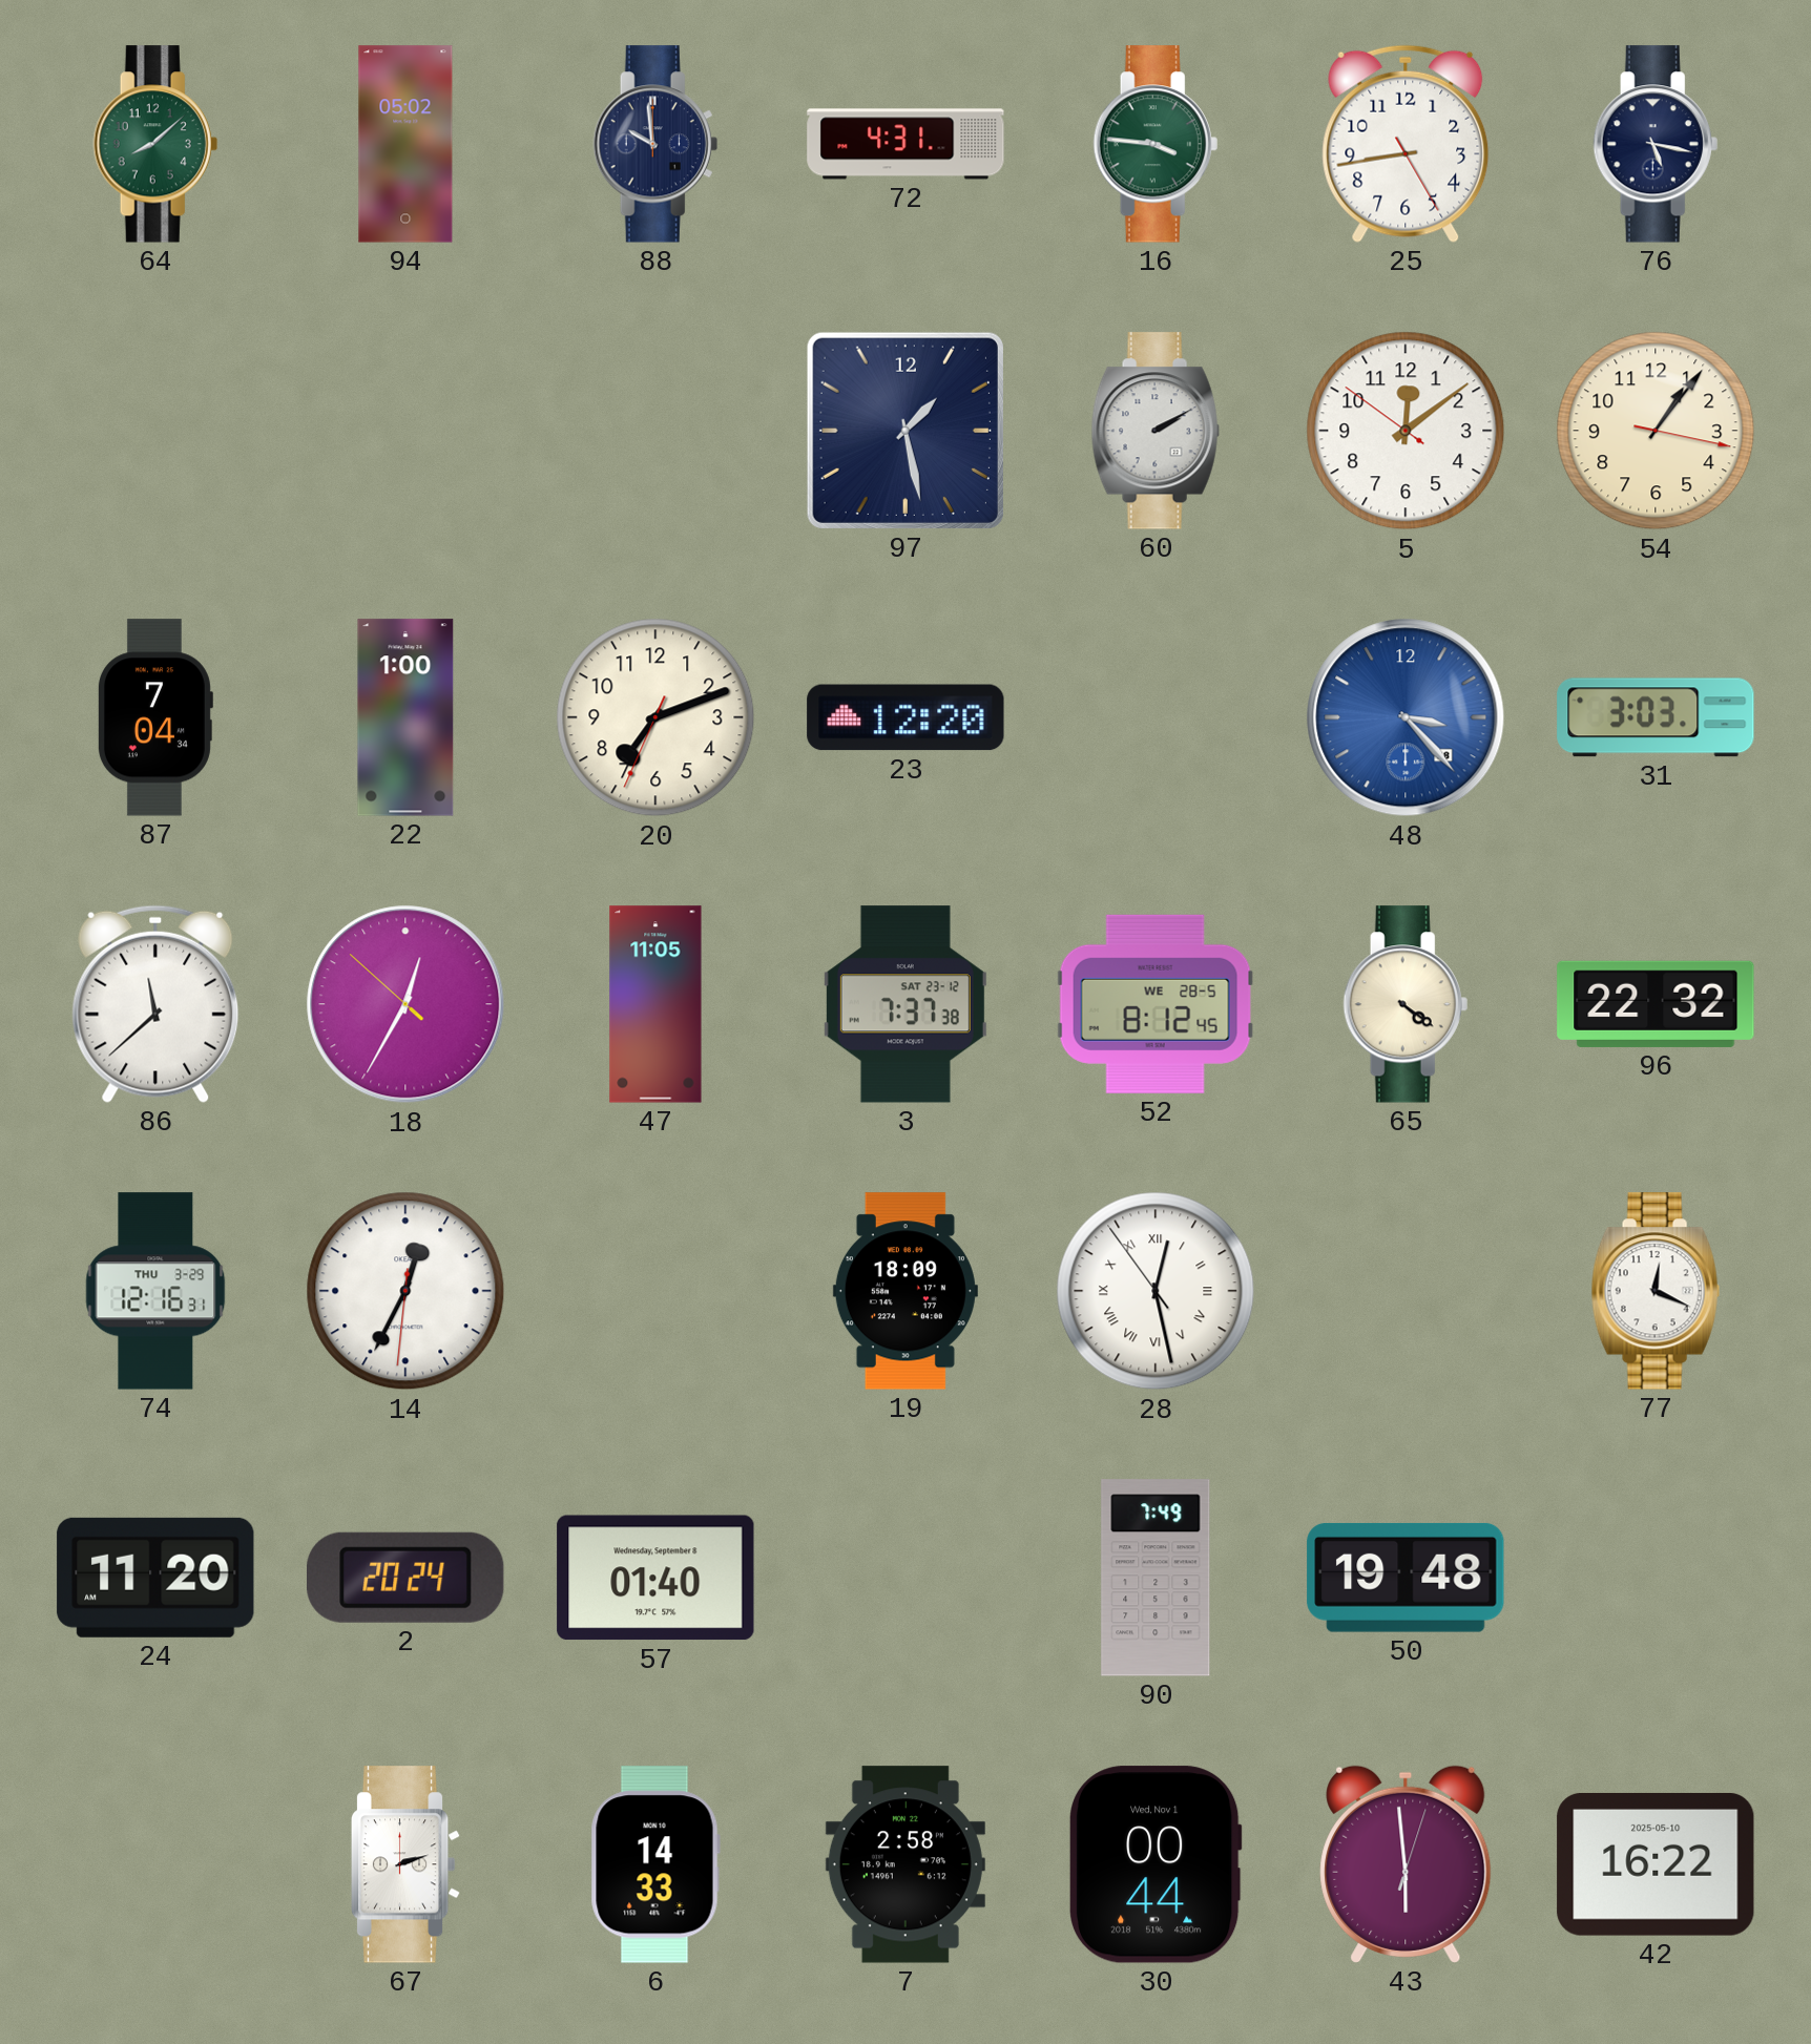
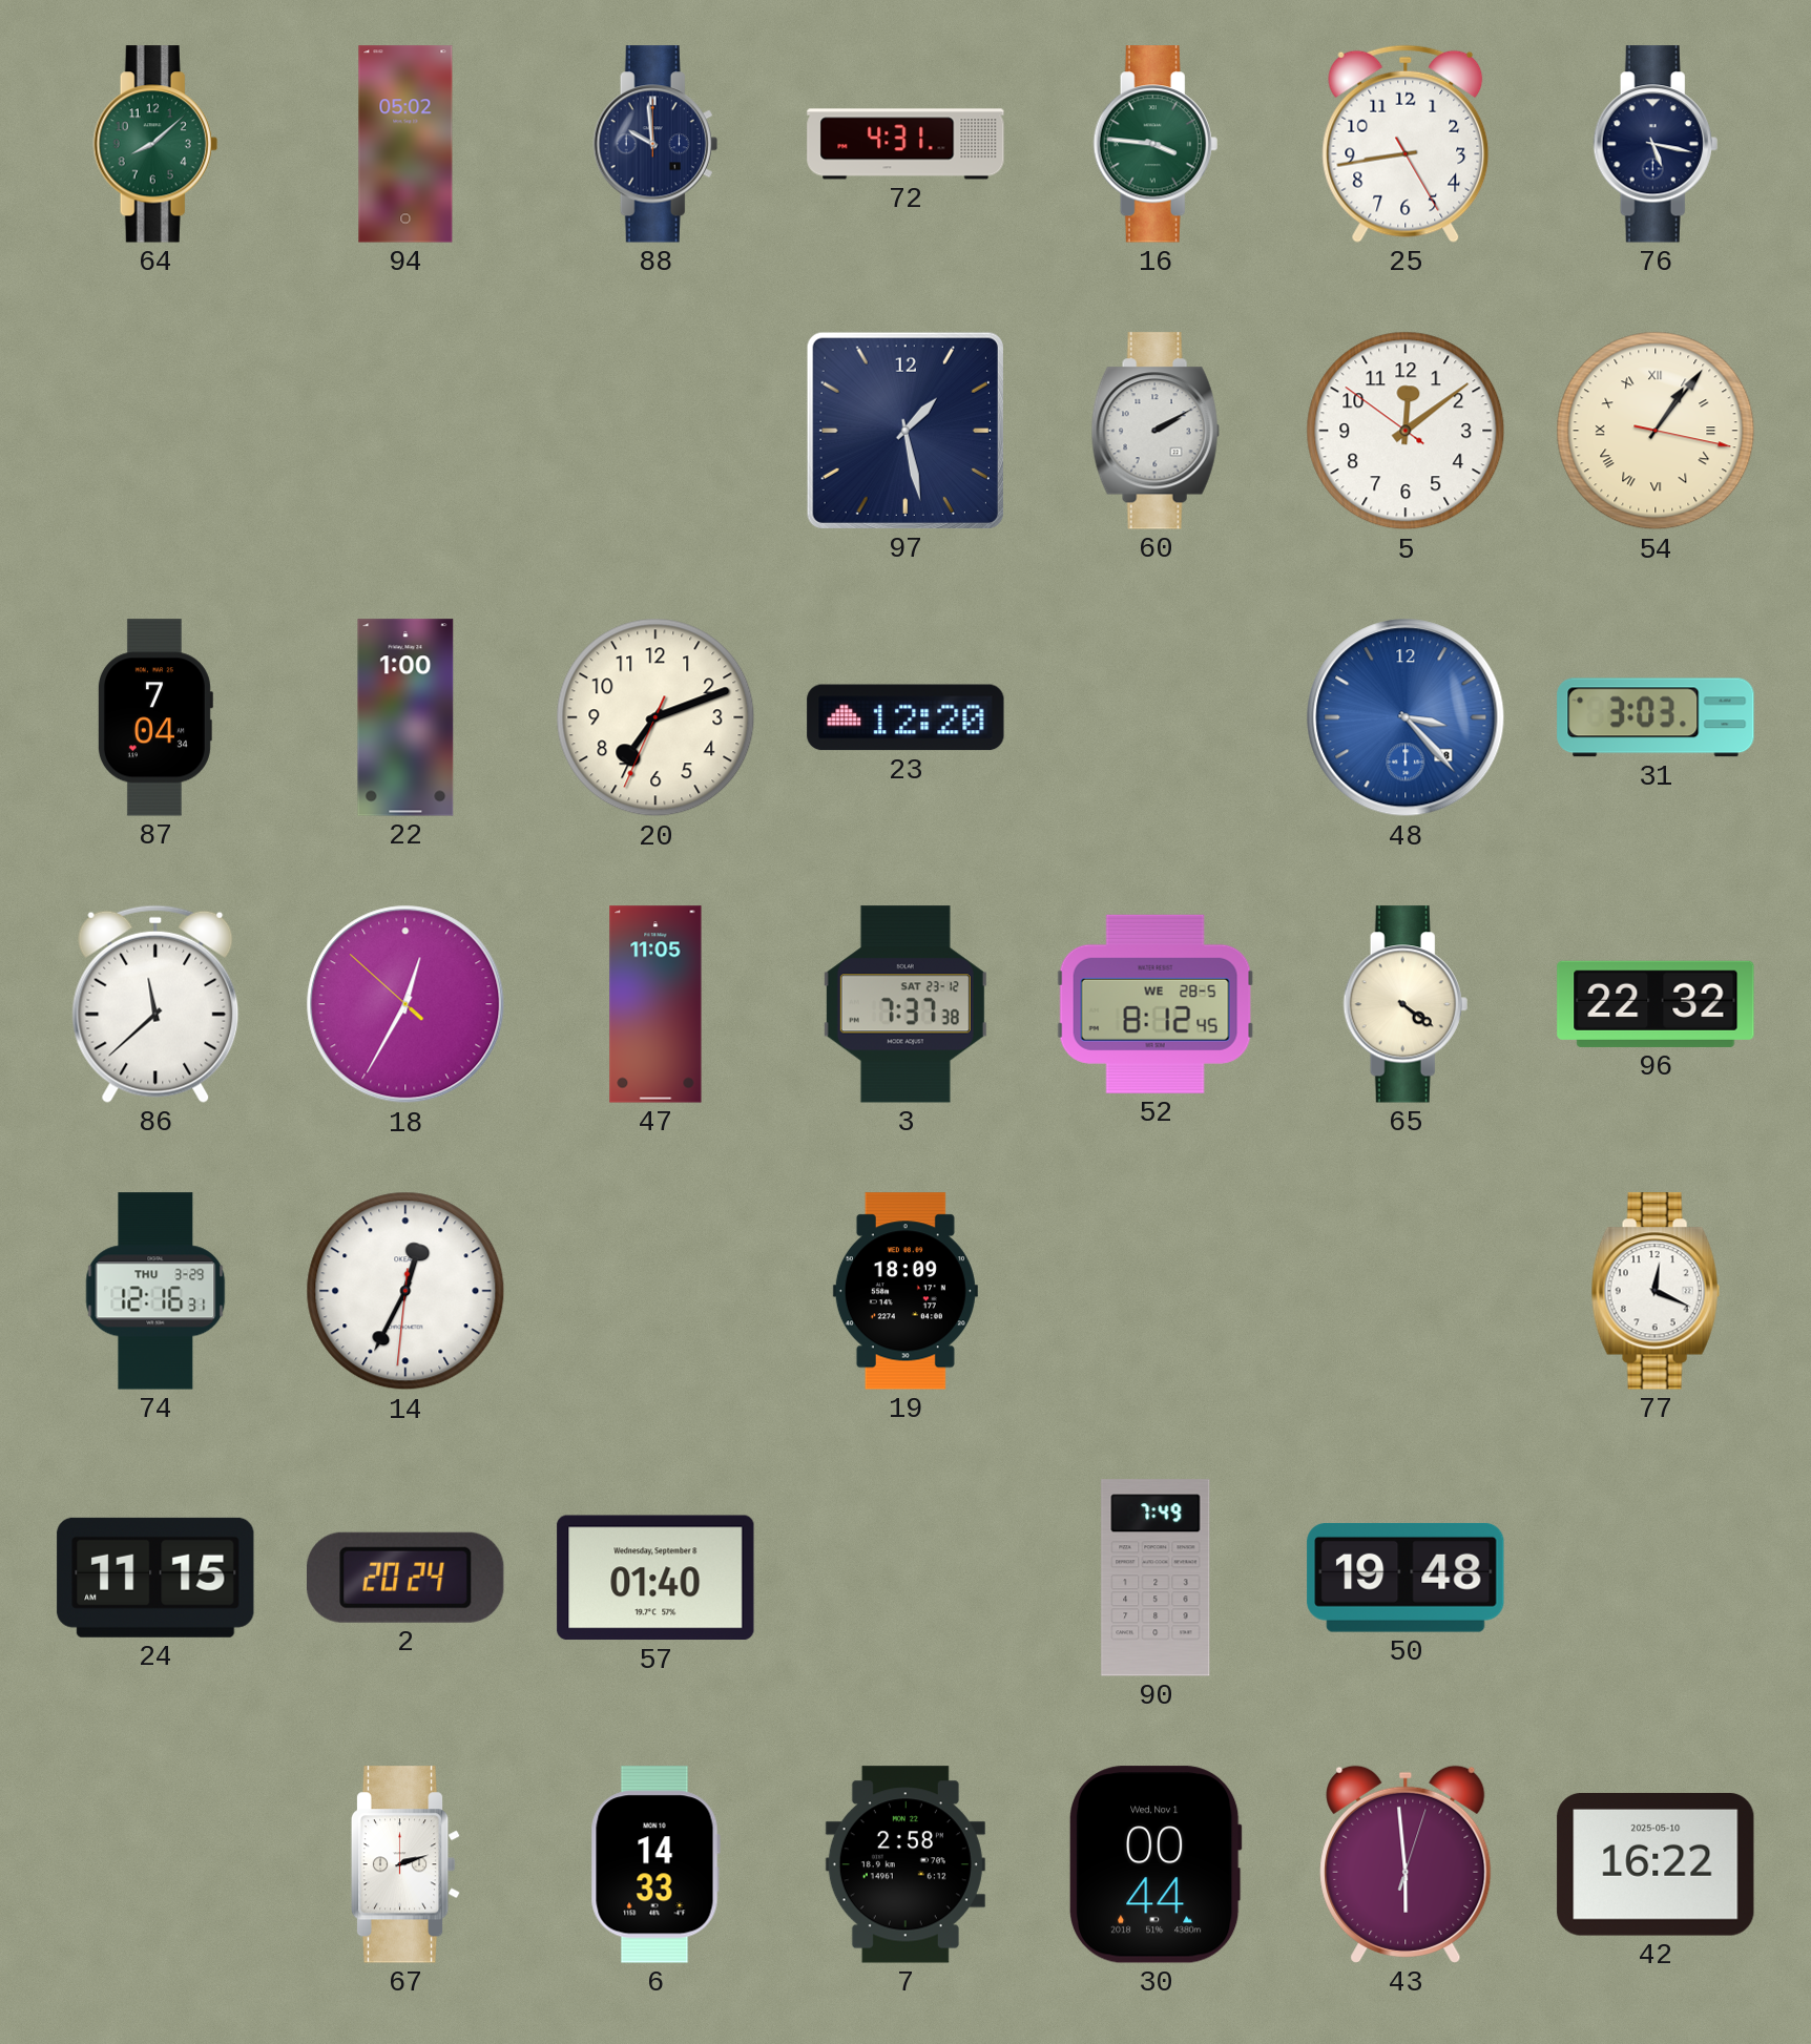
54 numerals: Arabic -> Roman (1656, 431)
28: 12:27 -> none (1156, 1291)
24: 11:20 -> 11:15 (155, 1578)
